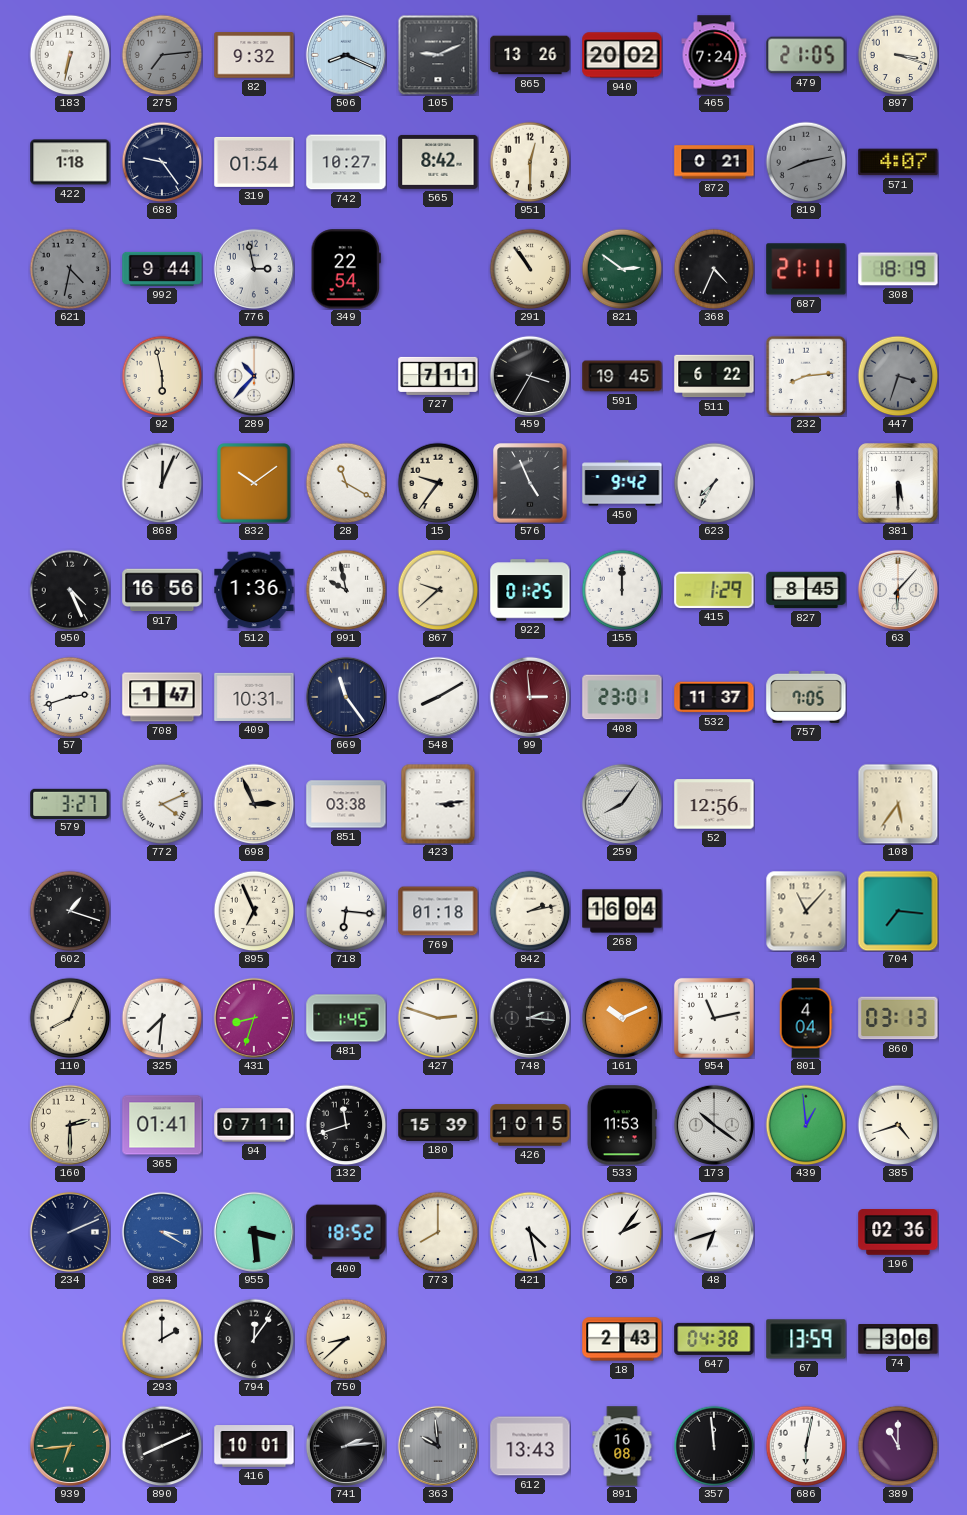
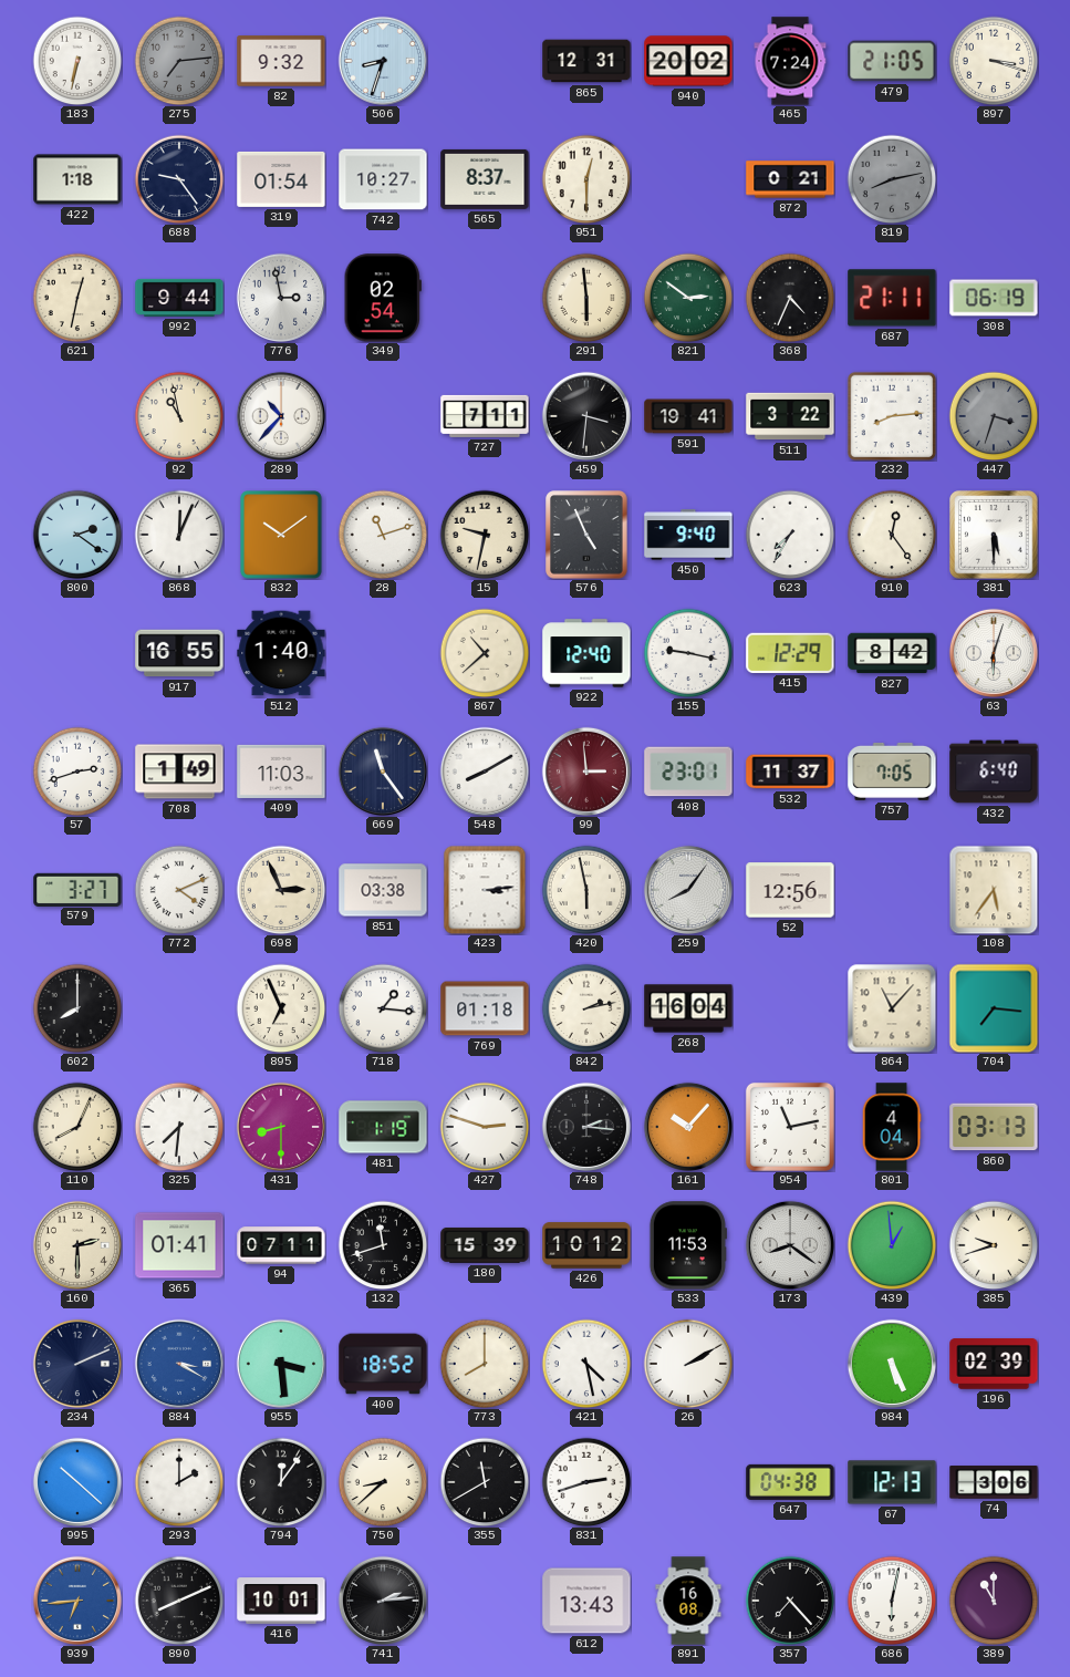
506: 8:19 -> 8:33 (383, 61)
105: 9:11 -> none (438, 55)
865: 13:26 -> 12:31 (586, 61)
565: 8:42 -> 8:37 (485, 179)
571: 4:07 -> none (898, 162)
621: 4:32 -> 12:32 (77, 298)
621 dial: grey -> cream (77, 298)
349: 22:54 -> 02:54 (383, 298)
291: 10:54 -> 5:59 (586, 298)
308: 18:19 -> 06:19 (994, 298)
92: 5:58 -> 10:58 (179, 416)
459: 3:35 -> 3:31 (586, 416)
591: 19:45 -> 19:41 (688, 416)
511: 6:22 -> 3:22 (790, 416)
800: none -> 2:21 (77, 535)
28: 11:20 -> 11:12 (383, 535)
15: 9:36 -> 9:32 (485, 535)
450: 9:42 -> 9:40 (688, 535)
910: none -> 12:24 (892, 535)
950: 4:26 -> none (70, 590)
917: 16:56 -> 16:55 (179, 653)
512: 1:36 -> 1:40 (281, 653)
991: 9:58 -> none (346, 590)
867: 9:38 -> 10:38 (485, 653)
922: 01:25 -> 12:40 (586, 653)
155: 12:00 -> 9:17 (688, 653)
415: 1:29 -> 12:29 (790, 653)
827: 8:45 -> 8:42 (892, 653)
63: 6:07 -> 6:03 (994, 653)
708: 1:47 -> 1:49 (179, 772)
409: 10:31 -> 11:03 (281, 772)
432: none -> 6:40 (994, 772)
420: none -> 5:58 (586, 890)
602: 1:18 -> 8:00 (77, 1008)
718: 6:16 -> 1:16 (383, 1008)
431: 8:33 -> 8:30 (281, 1127)
481: 1:45 -> 1:19 (383, 1127)
161: 10:11 -> 10:07 (688, 1127)
426: 10:15 -> 10:12 (586, 1245)
173: 10:21 -> 8:21 (790, 1245)
385: 4:42 -> 9:42 (994, 1245)
26: 2:06 -> 2:10 (688, 1364)
48: 6:42 -> none (714, 1232)
984: none -> 5:26 (892, 1364)
196: 02:36 -> 02:39 (994, 1364)
995: none -> 10:22 (77, 1482)
355: none -> 11:40 (485, 1482)
831: none -> 2:42 (586, 1482)
18: 2:43 -> none (622, 1339)
67: 13:59 -> 12:13 (892, 1482)
939 dial: green -> blue (77, 1601)
363: 9:59 -> none (438, 1446)
357: 11:59 -> 7:23 (790, 1601)
